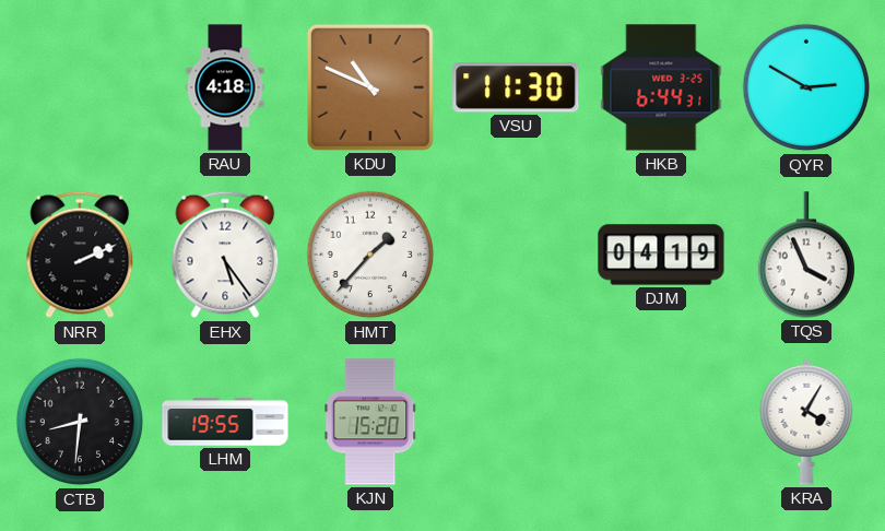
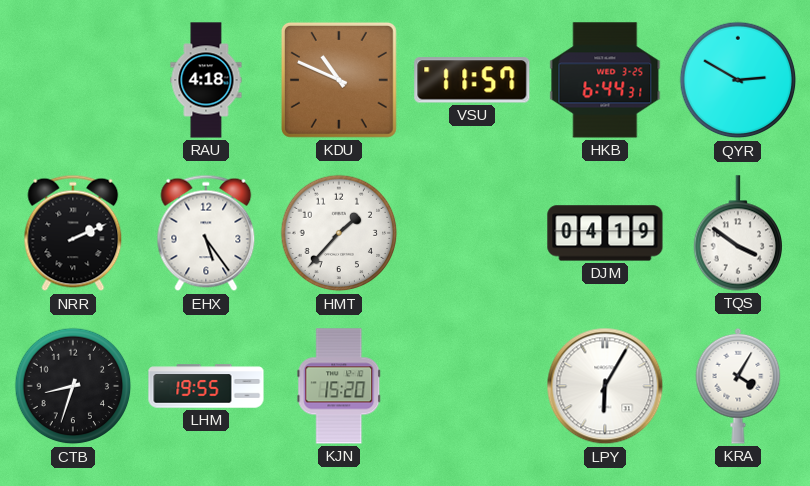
VSU: 11:30 -> 11:57 (472, 80)
TQS: 3:56 -> 3:51 (738, 233)
CTB: 8:31 -> 8:33 (73, 386)
LPY: none -> 6:05 (605, 386)
